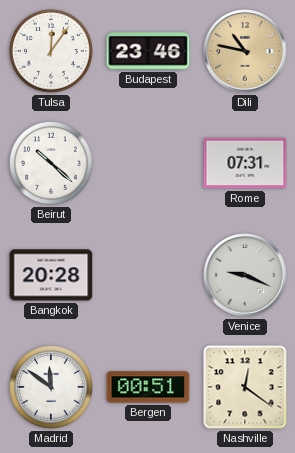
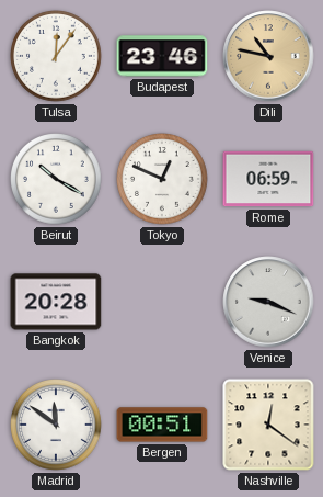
Beirut: 10:22 -> 10:20 (57, 180)
Tokyo: none -> 12:49 (163, 180)
Rome: 07:31 -> 06:59 (268, 179)
